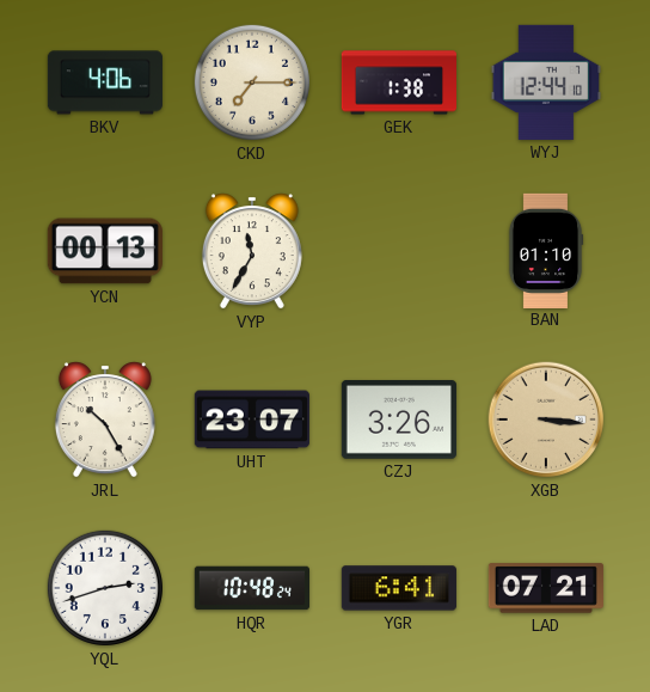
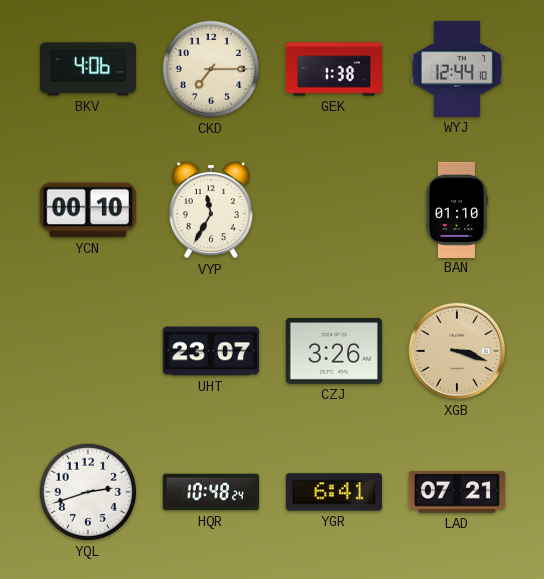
YCN: 00:13 -> 00:10 (88, 210)
JRL: 10:25 -> none (105, 420)
XGB: 3:16 -> 3:18 (457, 351)
